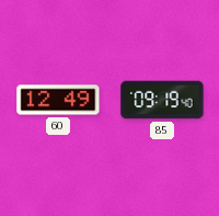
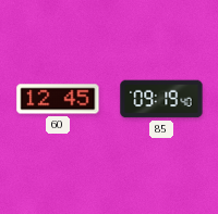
60: 12:49 -> 12:45 (58, 99)
